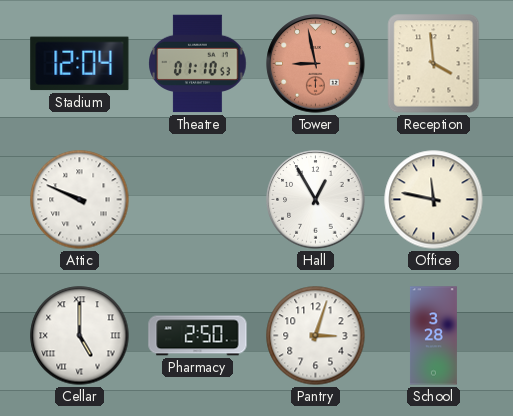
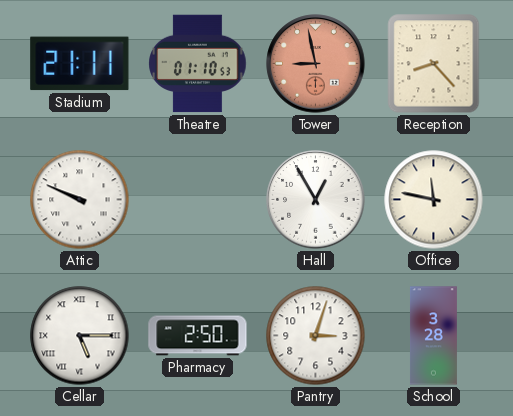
Stadium: 12:04 -> 21:11 (80, 64)
Reception: 3:59 -> 8:23 (434, 64)
Cellar: 5:00 -> 5:15 (80, 336)
